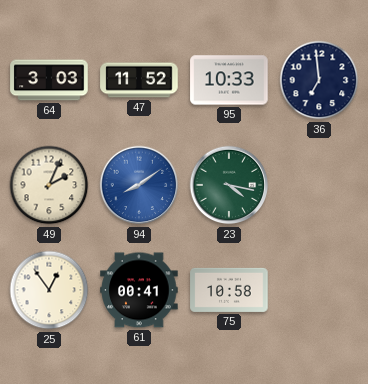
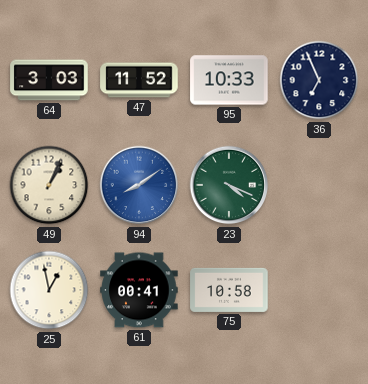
36: 6:59 -> 6:56 (319, 80)
49: 2:04 -> 1:04 (49, 185)
23: 4:17 -> 4:19 (229, 185)
25: 12:54 -> 12:58 (49, 290)
